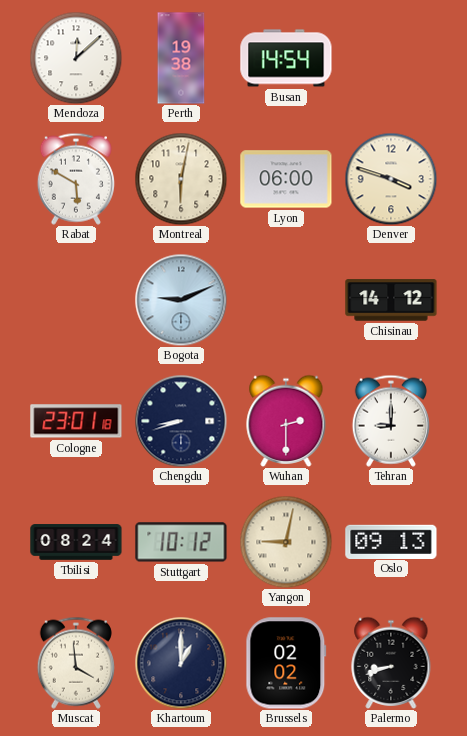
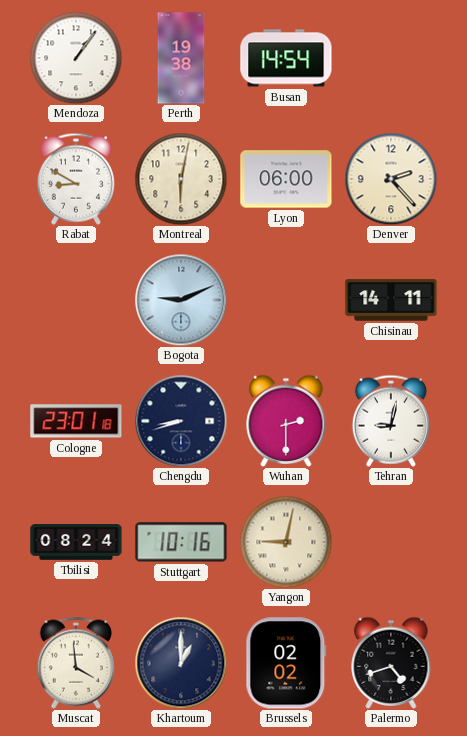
Mendoza: 12:08 -> 1:06 (76, 58)
Rabat: 5:50 -> 8:50 (76, 179)
Denver: 3:48 -> 2:23 (391, 179)
Chisinau: 14:12 -> 14:11 (391, 300)
Tehran: 9:00 -> 9:02 (391, 421)
Stuttgart: 10:12 -> 10:16 (181, 542)
Oslo: 09:13 -> none (391, 541)
Palermo: 8:42 -> 4:42 (391, 663)
